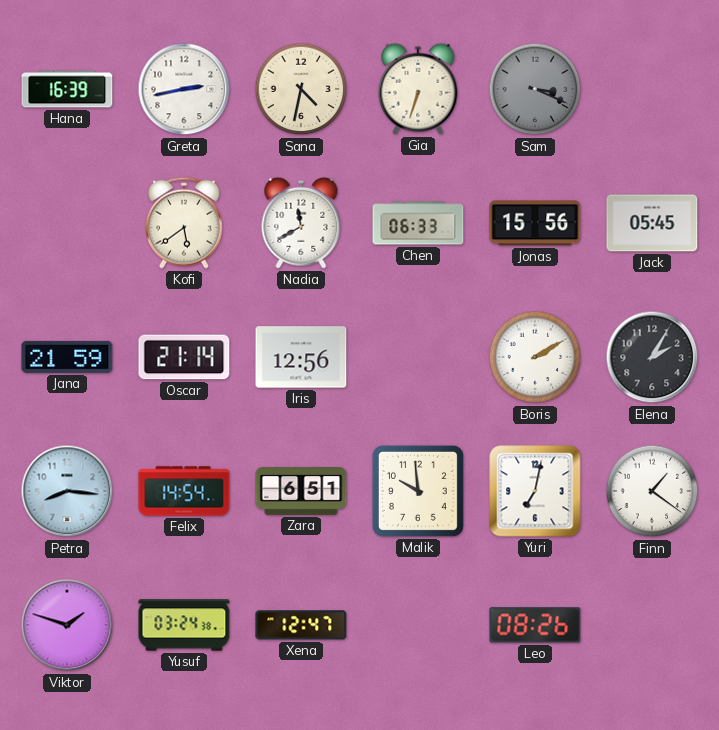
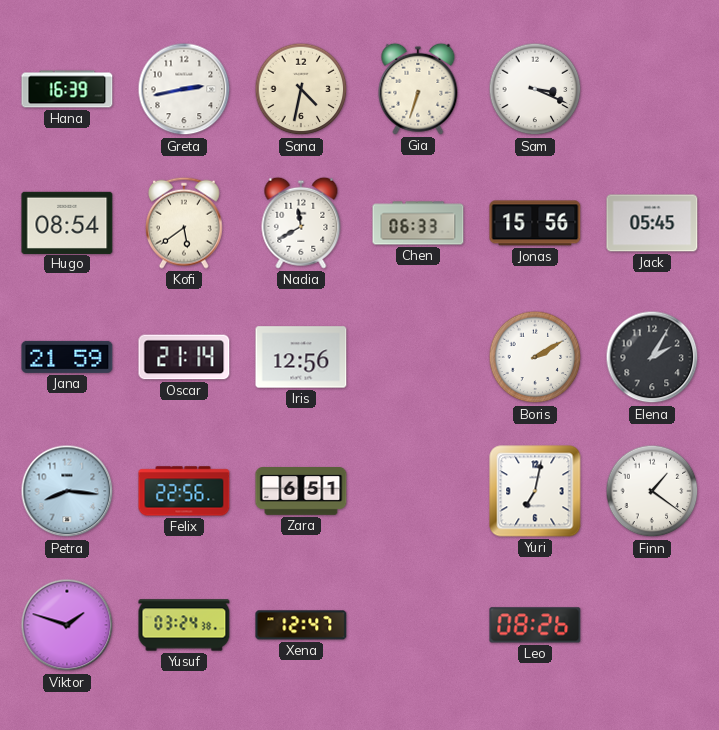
Sam dial: grey -> white (535, 89)
Hugo: none -> 08:54 (67, 222)
Felix: 14:54 -> 22:56 (184, 491)
Malik: 9:59 -> none (418, 491)
